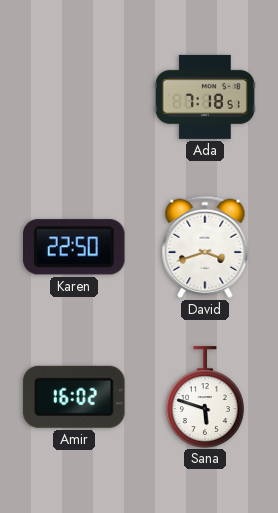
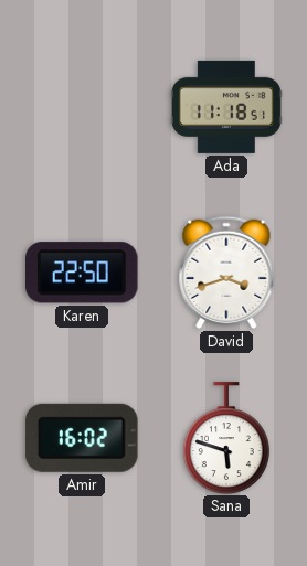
Ada: 7:18 -> 11:18 (226, 107)
